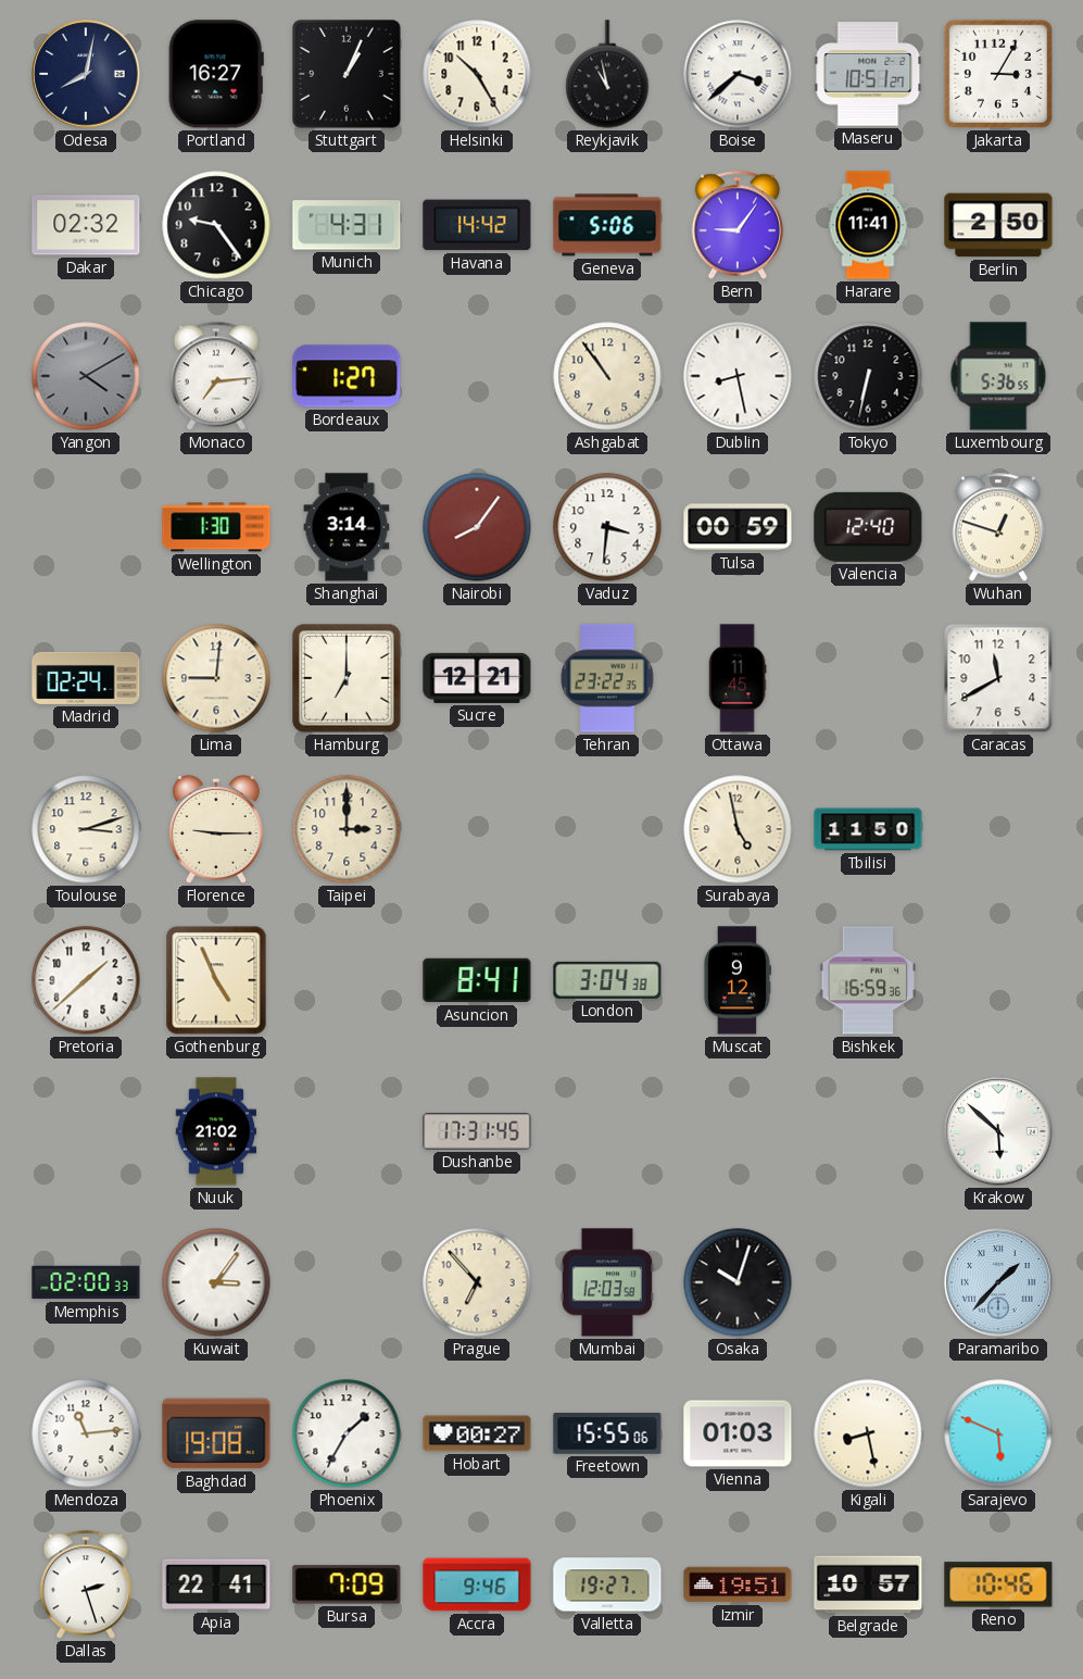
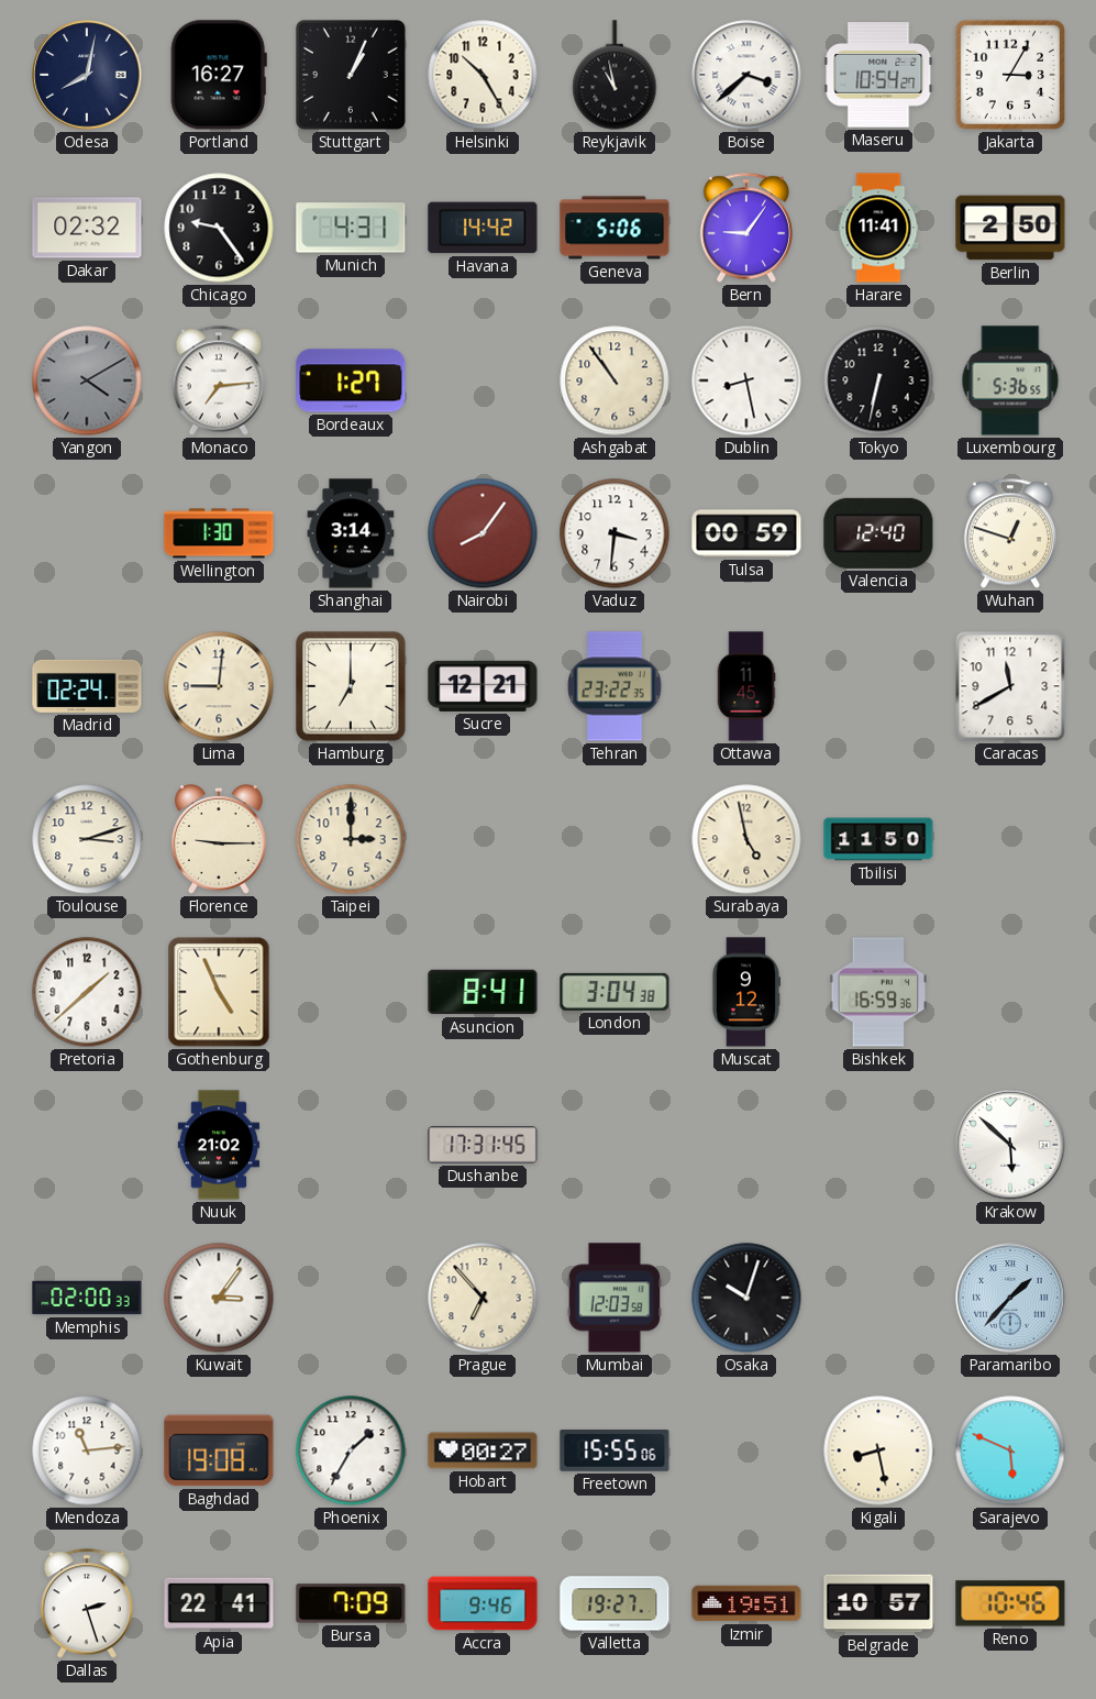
Maseru: 10:51 -> 10:54 (878, 75)
Vienna: 01:03 -> none (738, 1433)
